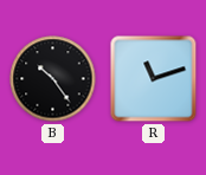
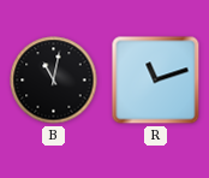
B: 10:24 -> 11:02 (54, 81)
